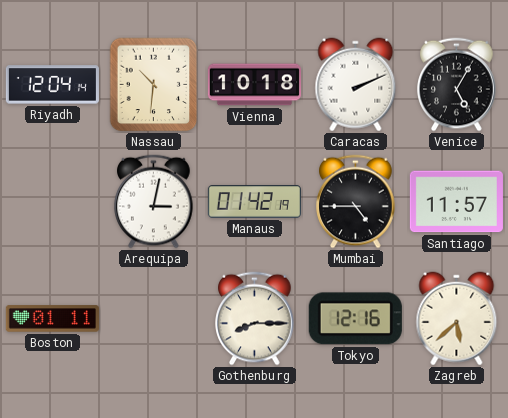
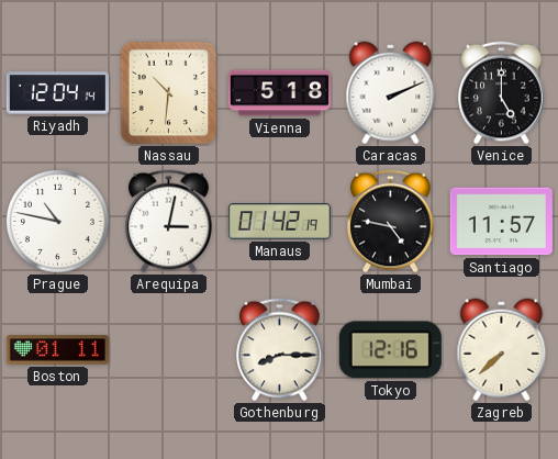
Vienna: 10:18 -> 5:18 (279, 93)
Venice: 5:05 -> 5:00 (502, 93)
Prague: none -> 10:47 (57, 221)
Mumbai: 4:45 -> 4:47 (391, 222)
Zagreb: 5:38 -> 7:38 (502, 350)
